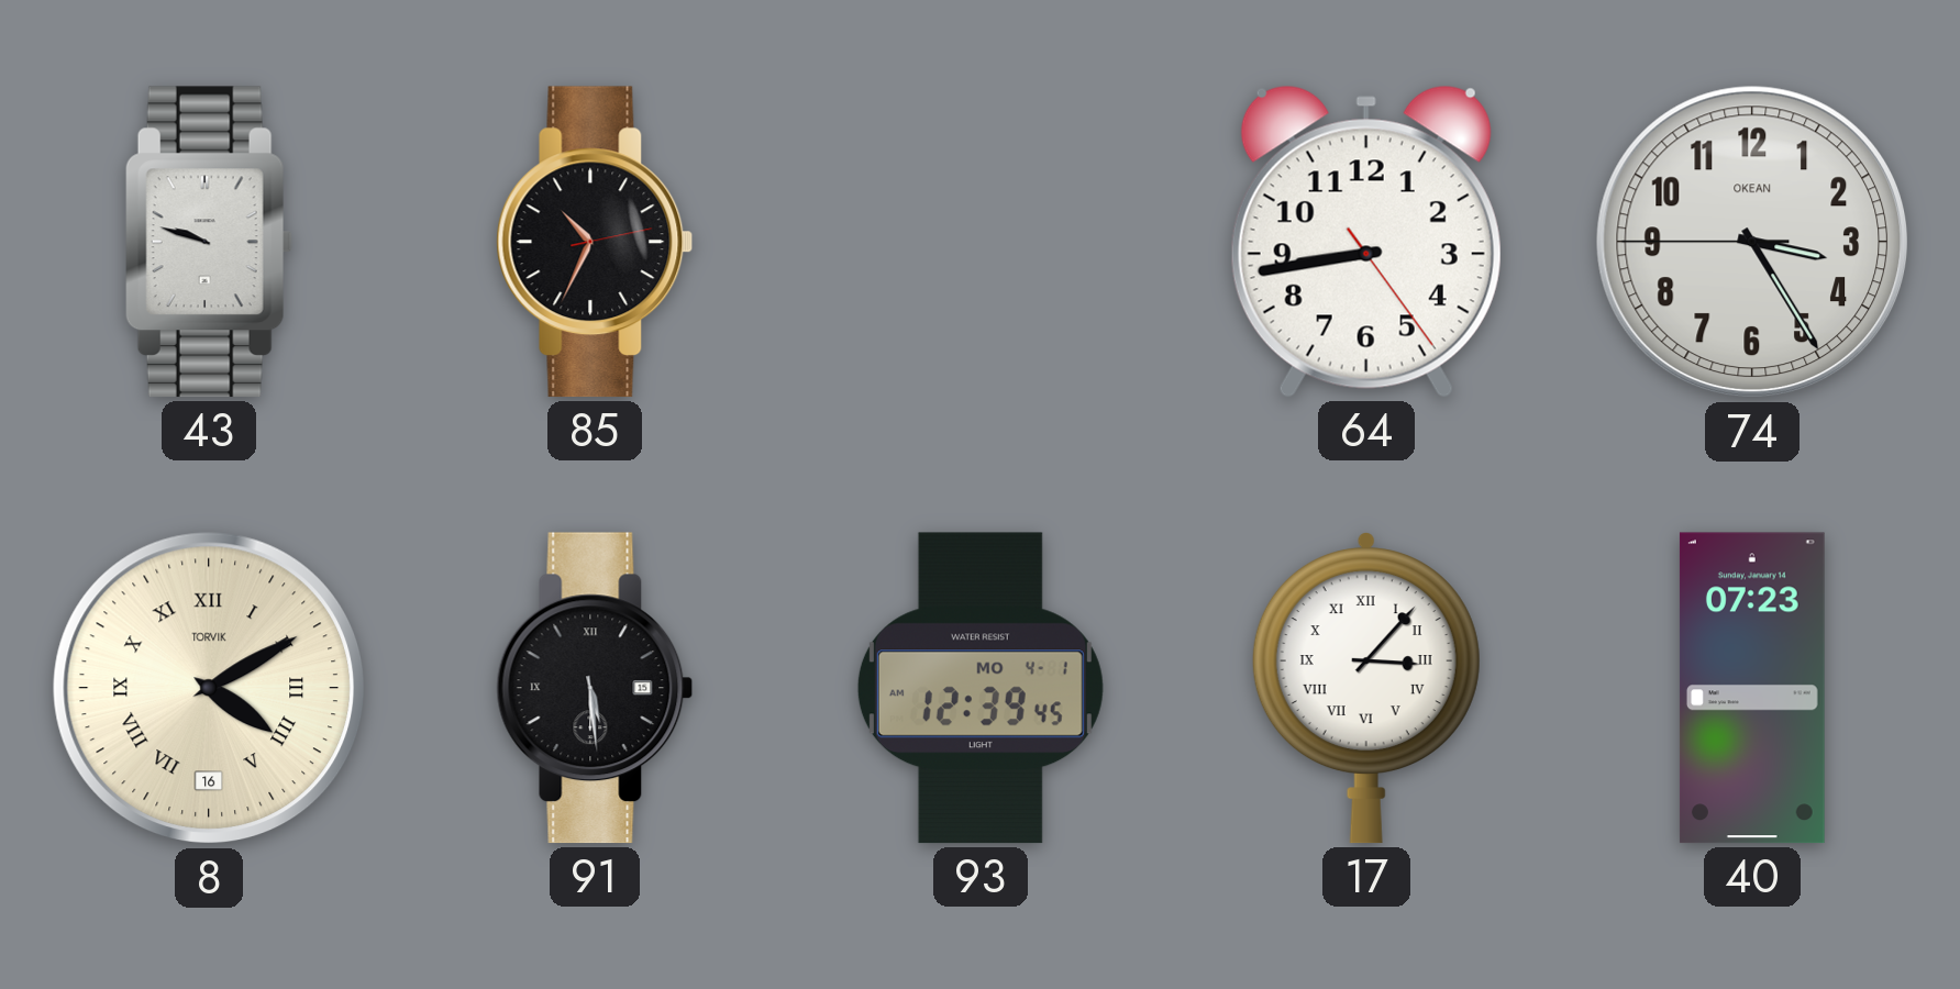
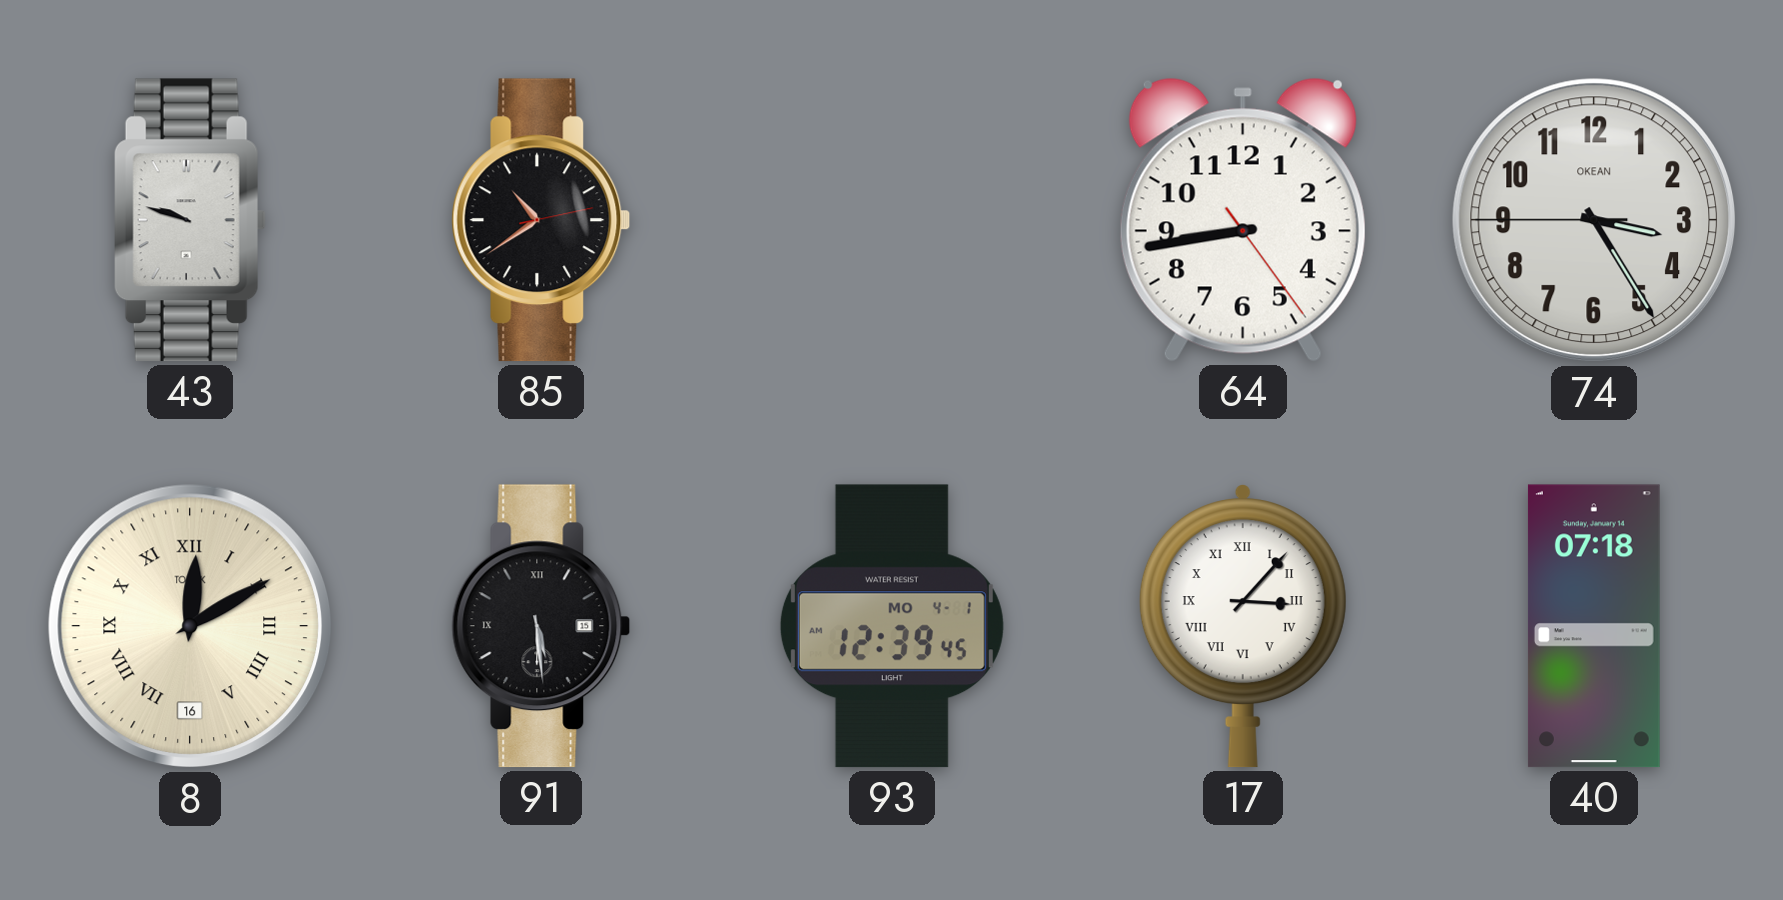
85: 10:34 -> 10:39 (541, 220)
8: 4:10 -> 12:10 (190, 626)
40: 07:23 -> 07:18 (1594, 626)
